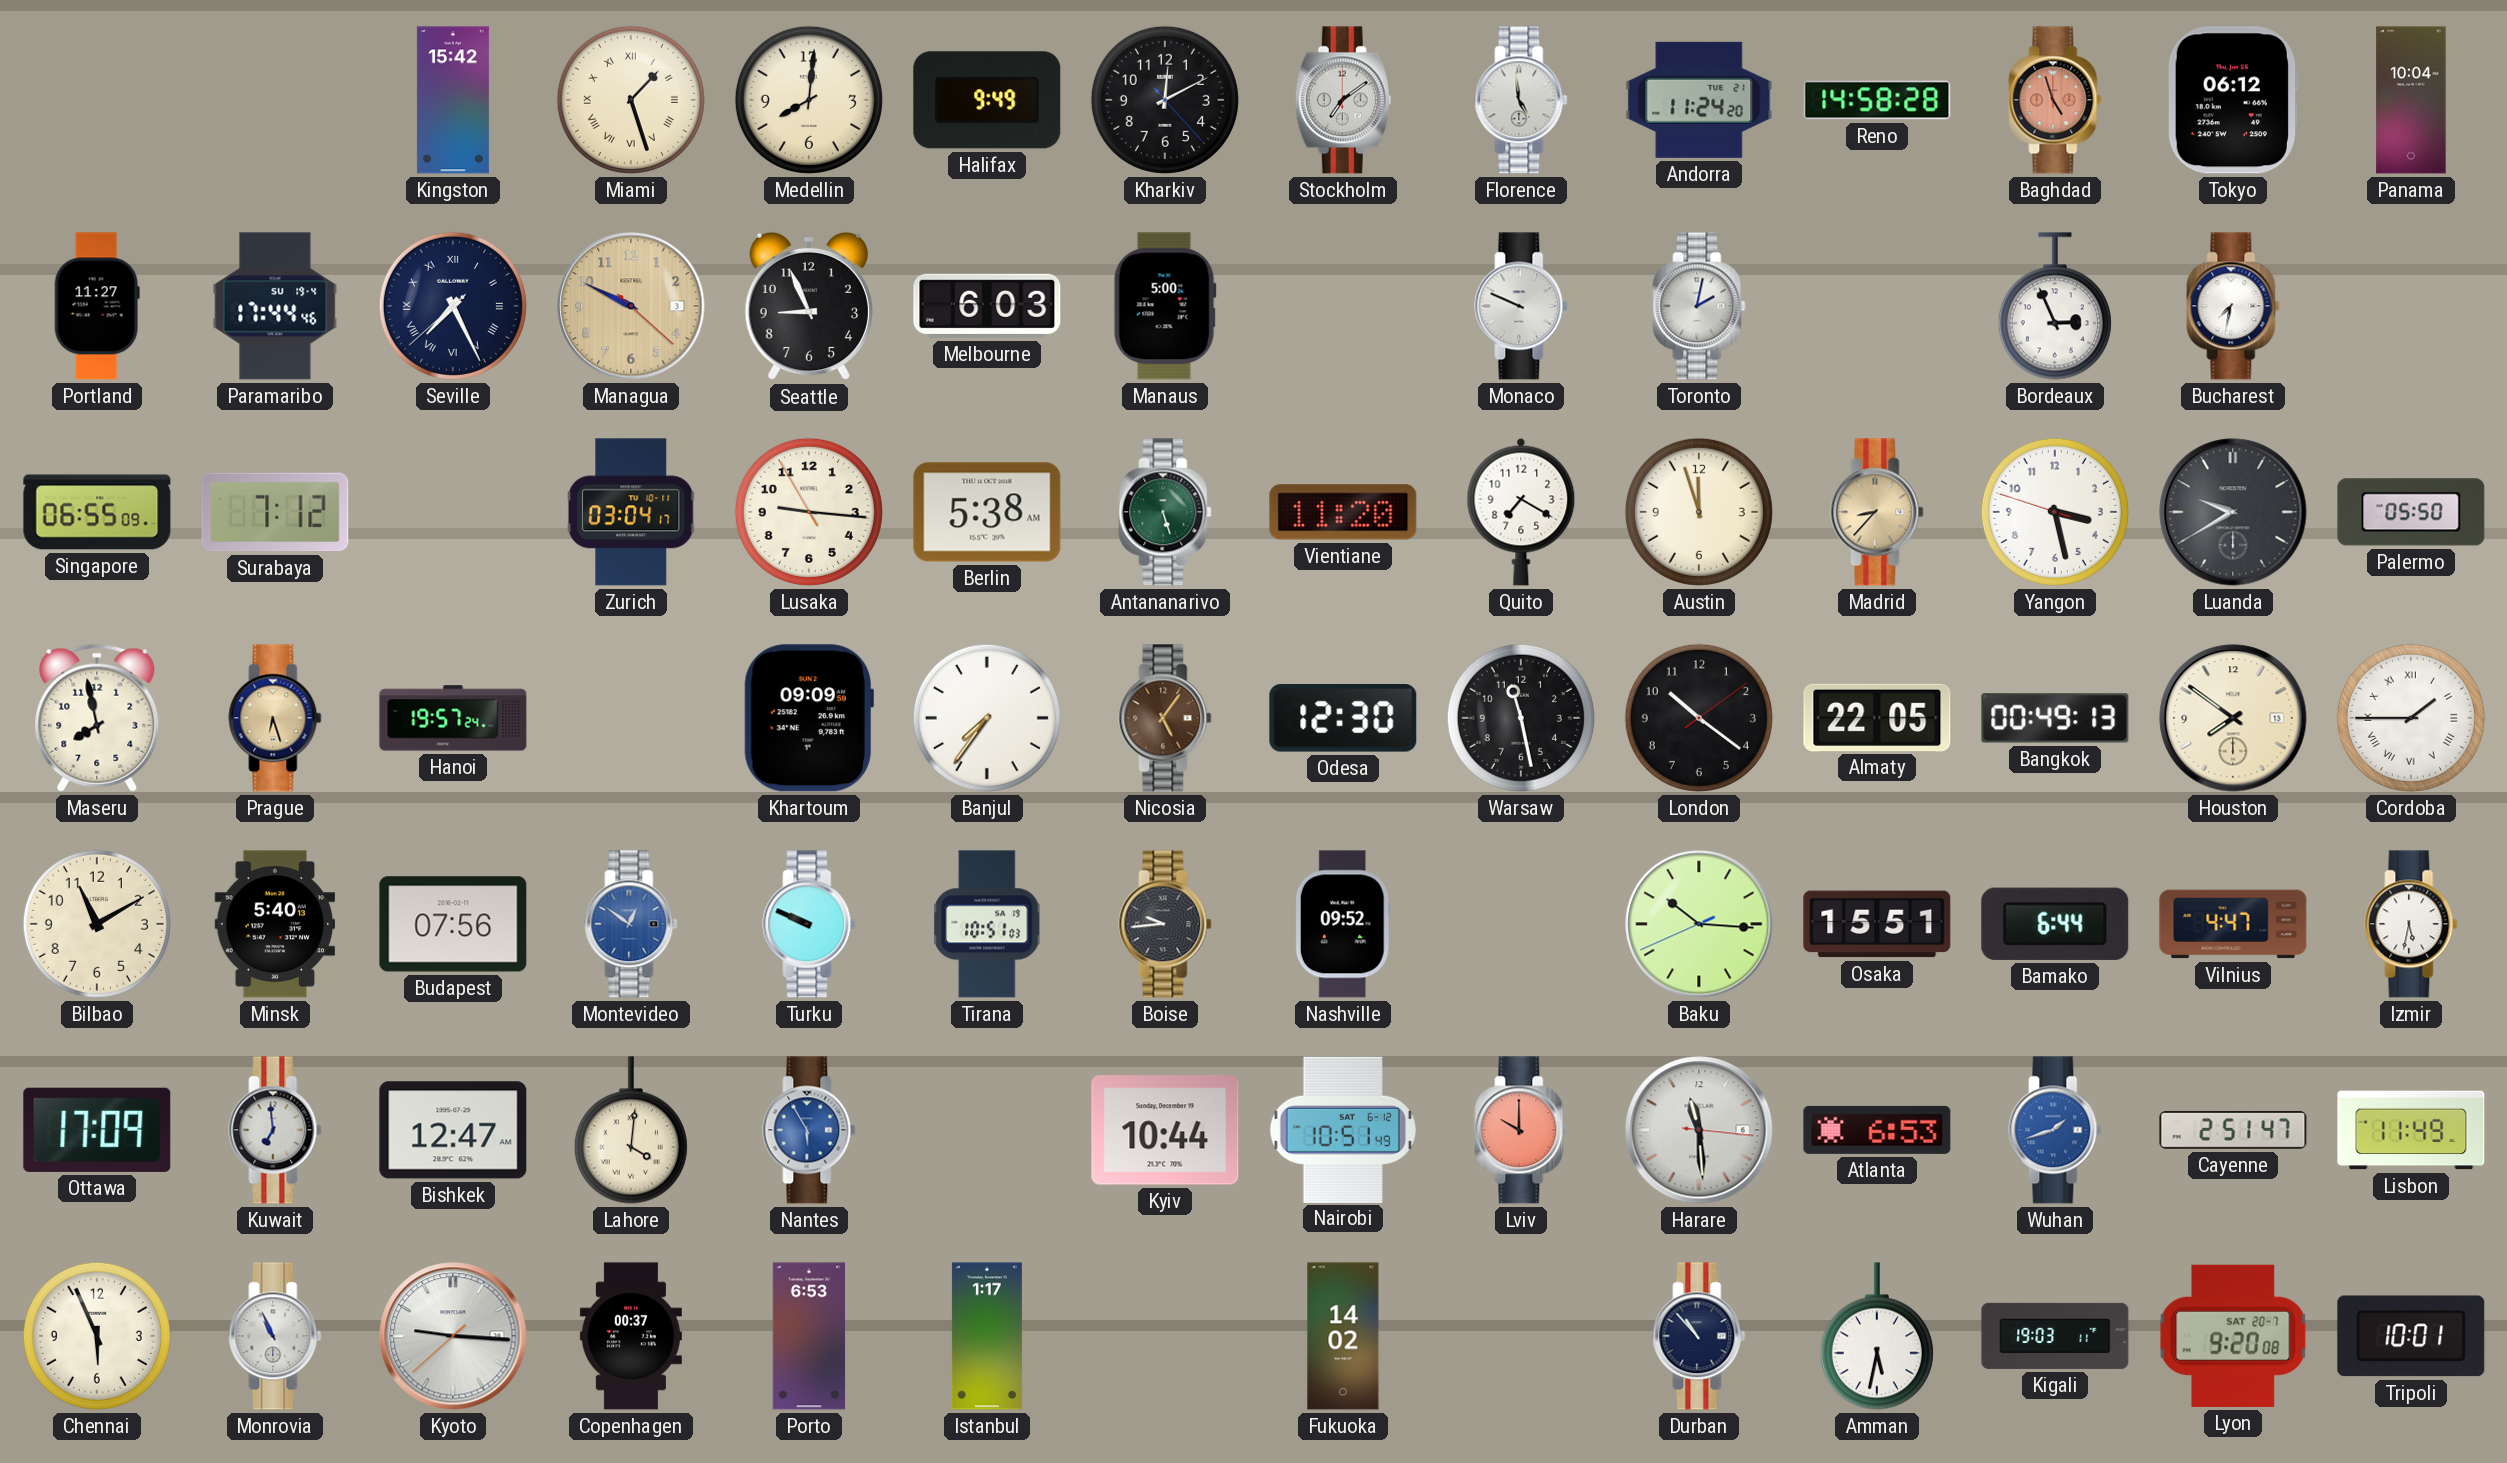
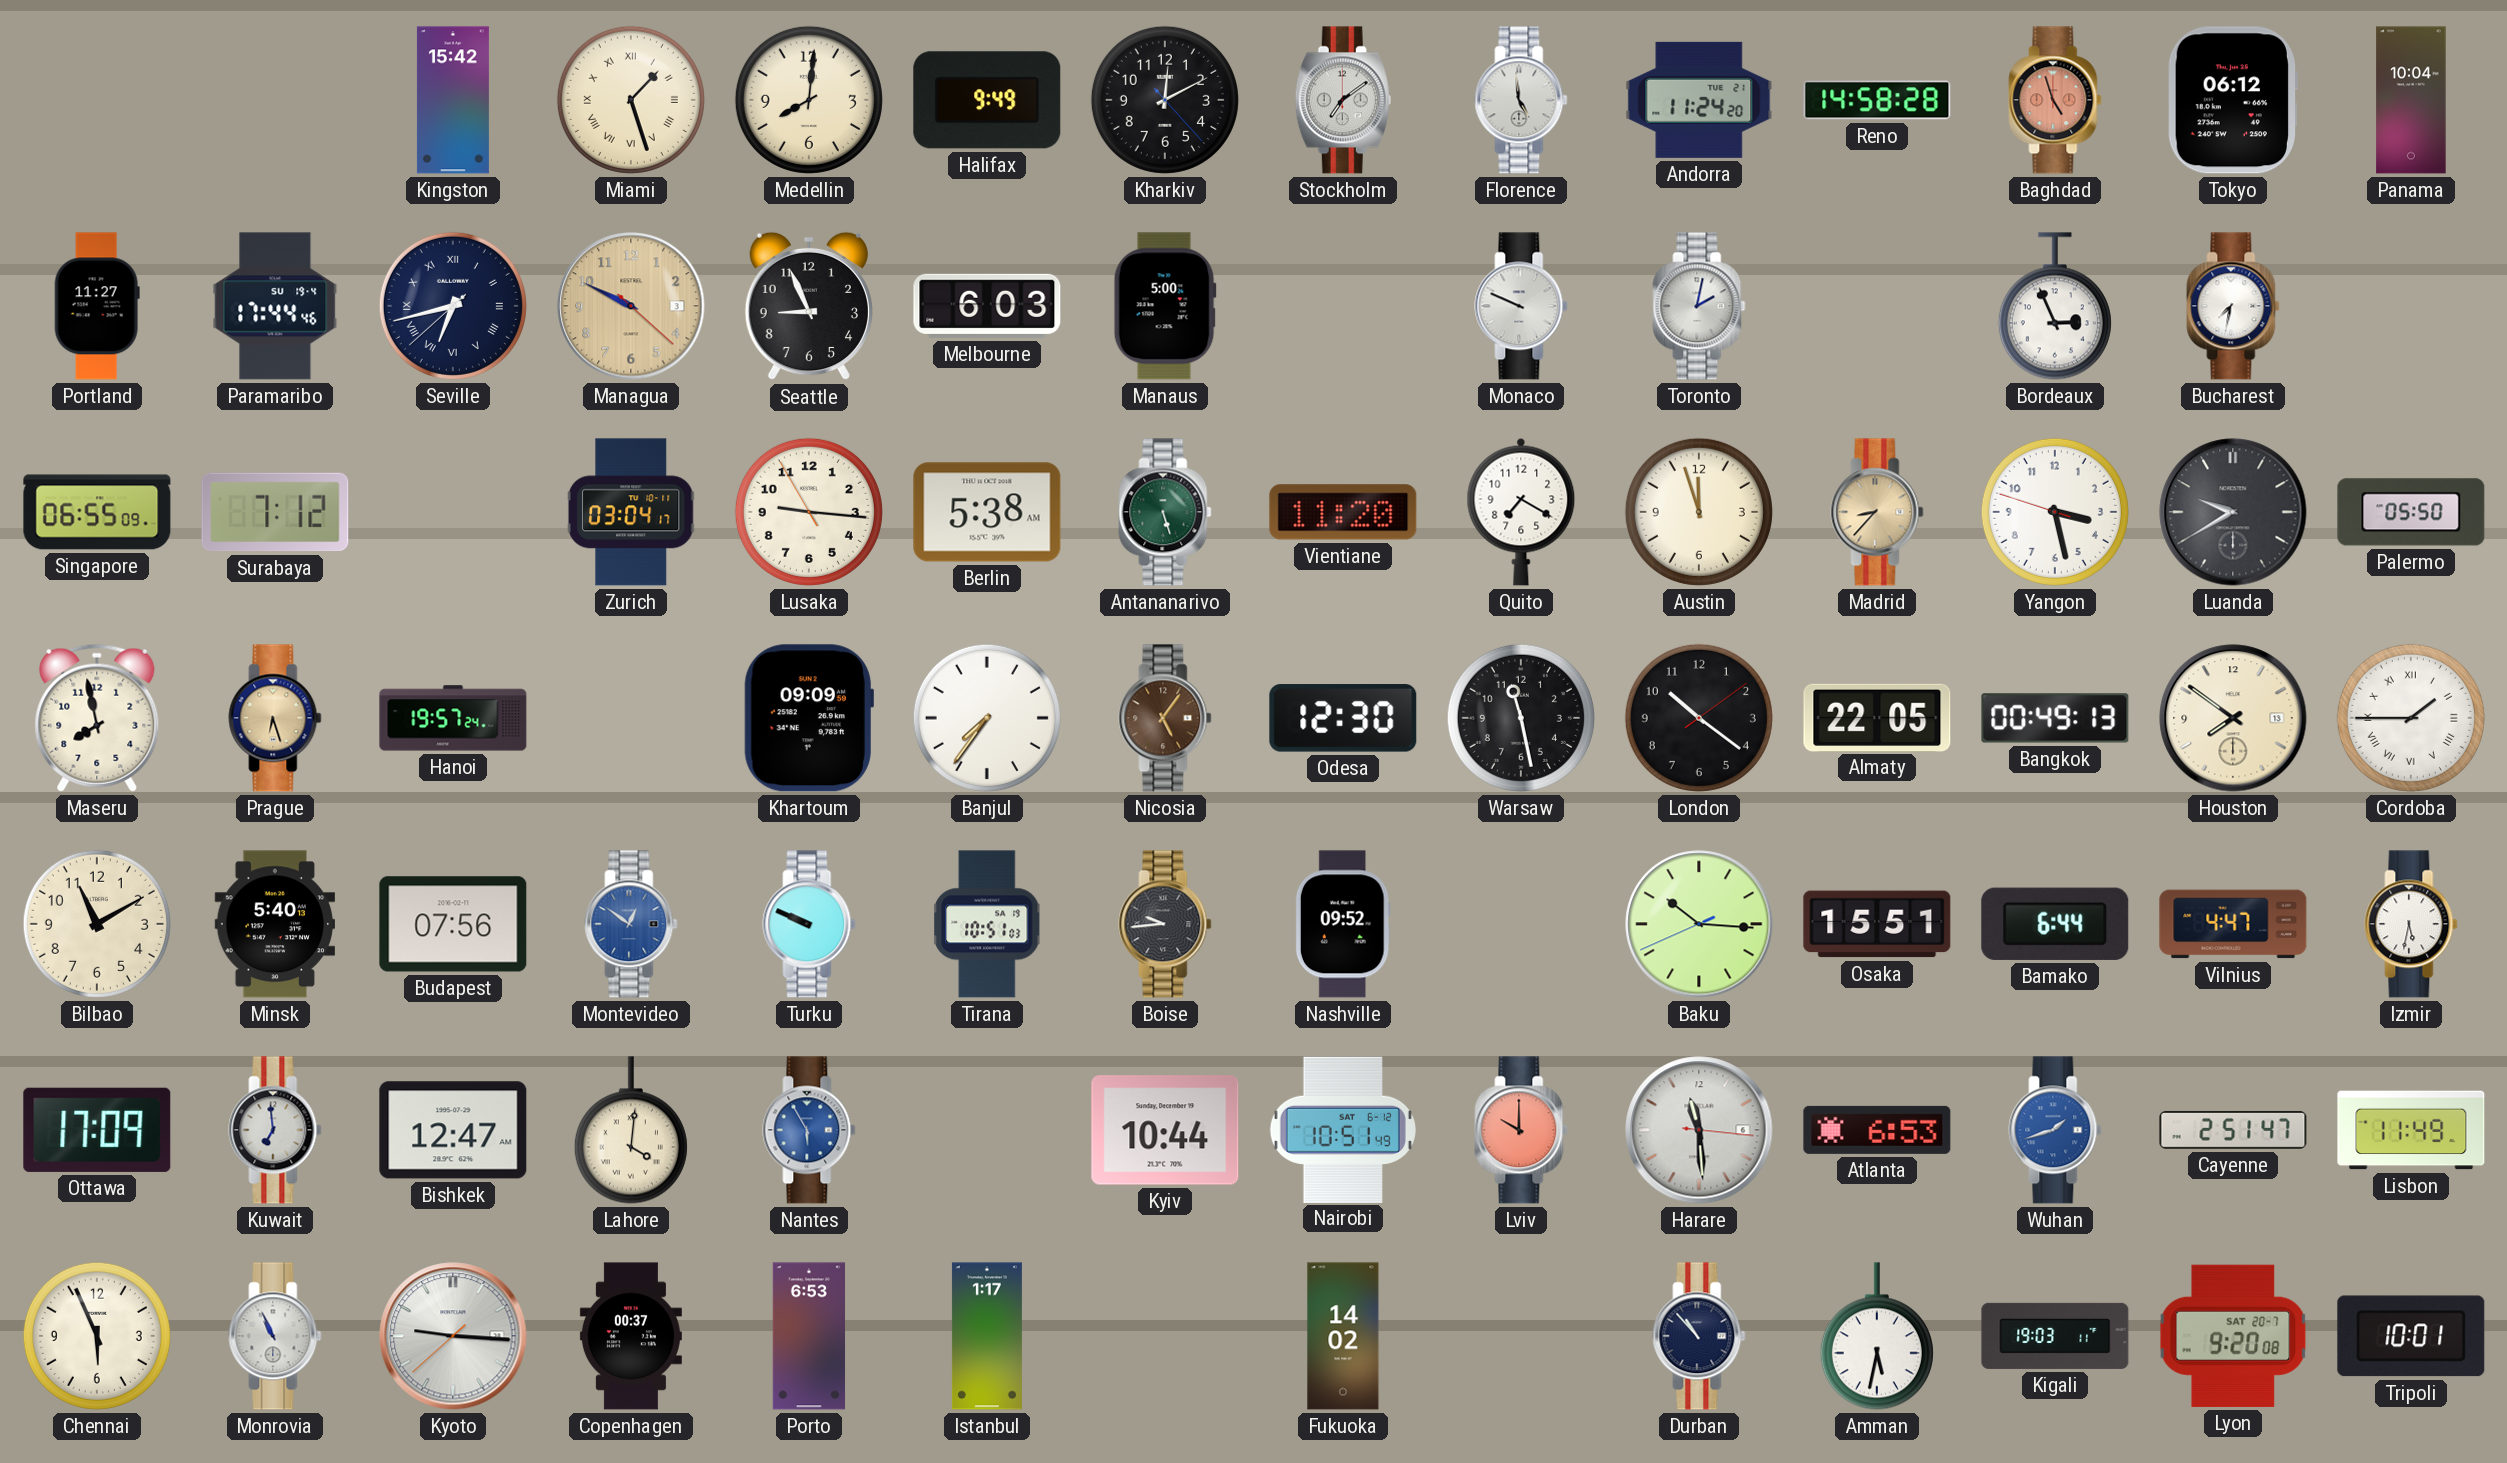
Seville: 7:25 -> 6:42 (453, 306)
